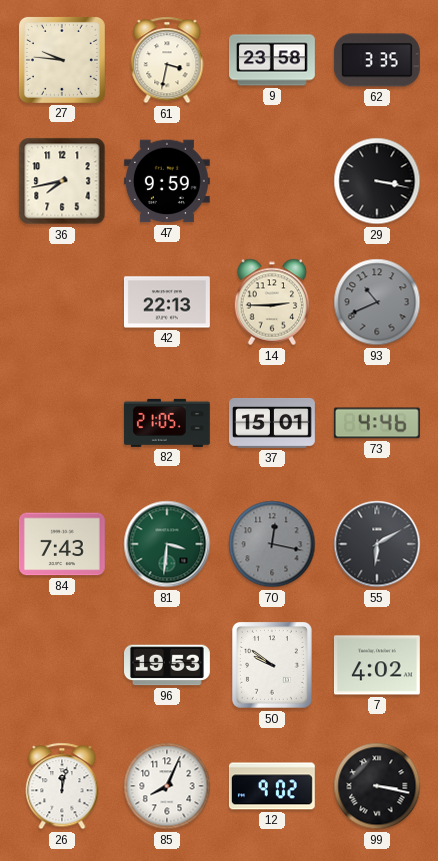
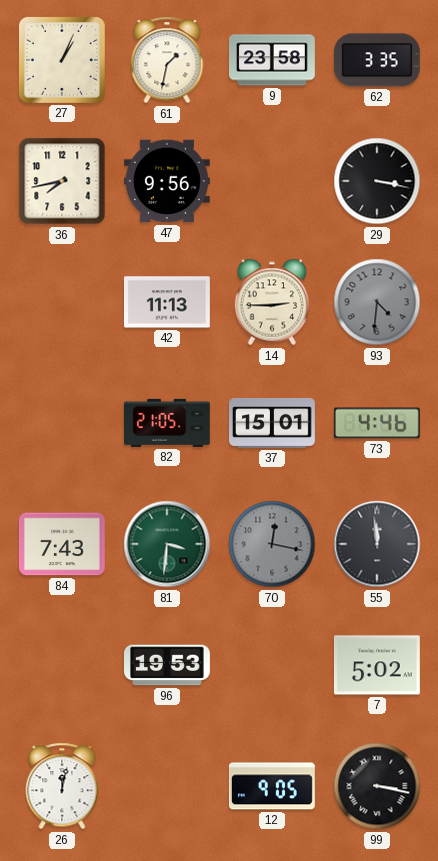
27: 9:46 -> 1:04 (62, 60)
61: 3:32 -> 1:32 (167, 60)
47: 9:59 -> 9:56 (167, 181)
42: 22:13 -> 11:13 (167, 302)
93: 10:41 -> 4:31 (377, 302)
55: 6:10 -> 11:59 (377, 544)
50: 9:51 -> none (273, 666)
7: 4:02 -> 5:02 (377, 665)
85: 8:04 -> none (167, 786)
12: 9:02 -> 9:05 (272, 786)
